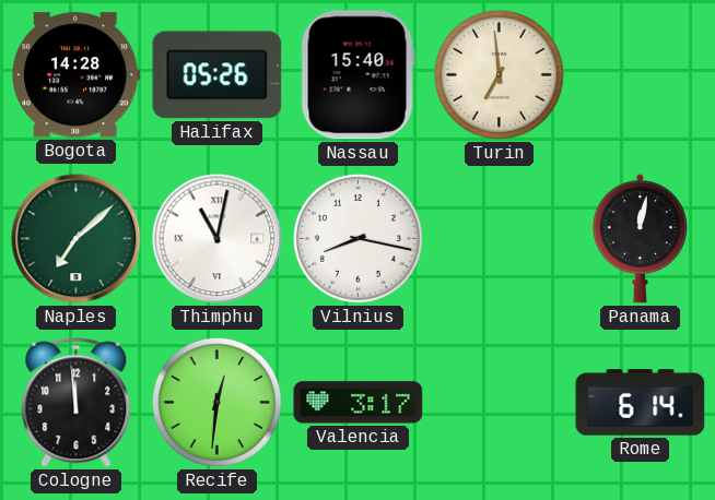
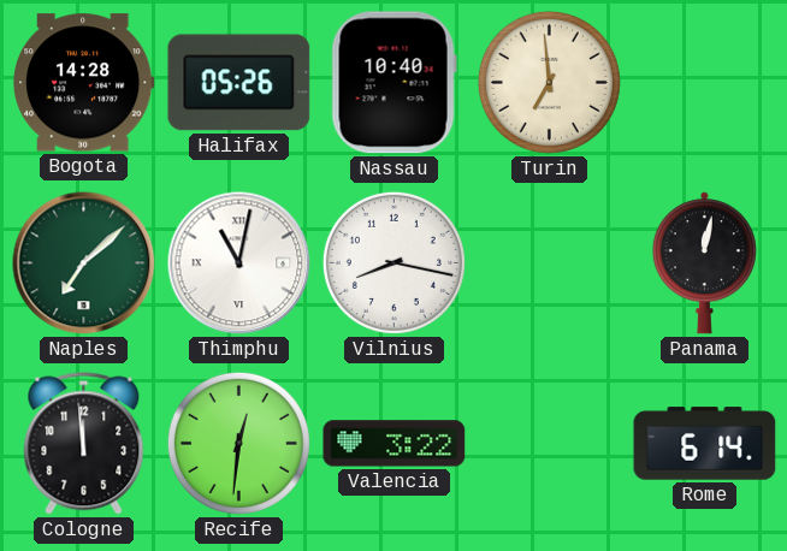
Nassau: 15:40 -> 10:40 (393, 83)
Valencia: 3:17 -> 3:22 (395, 444)
